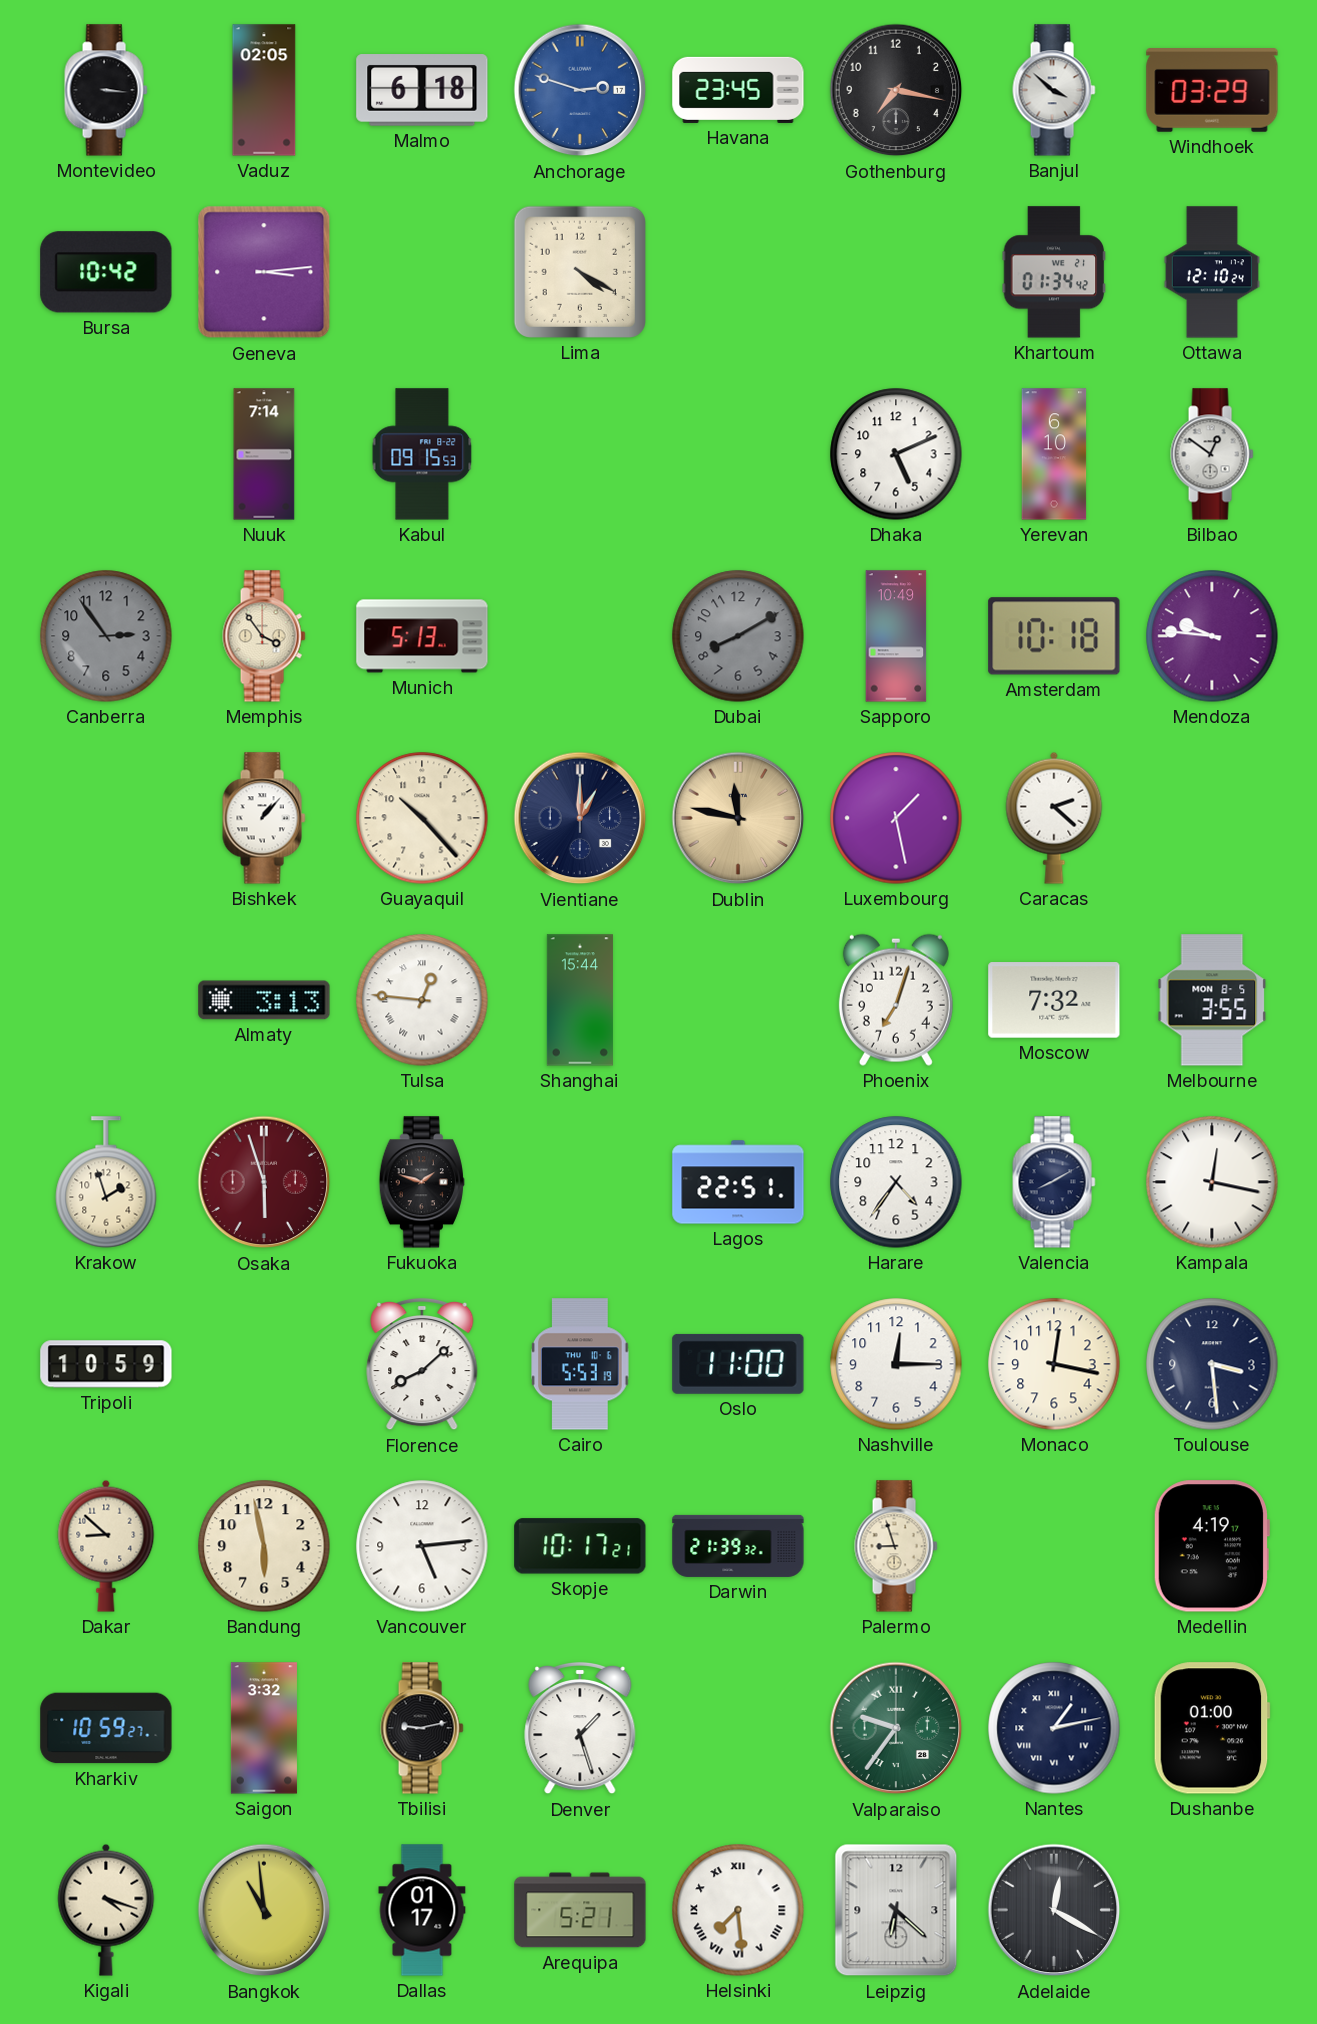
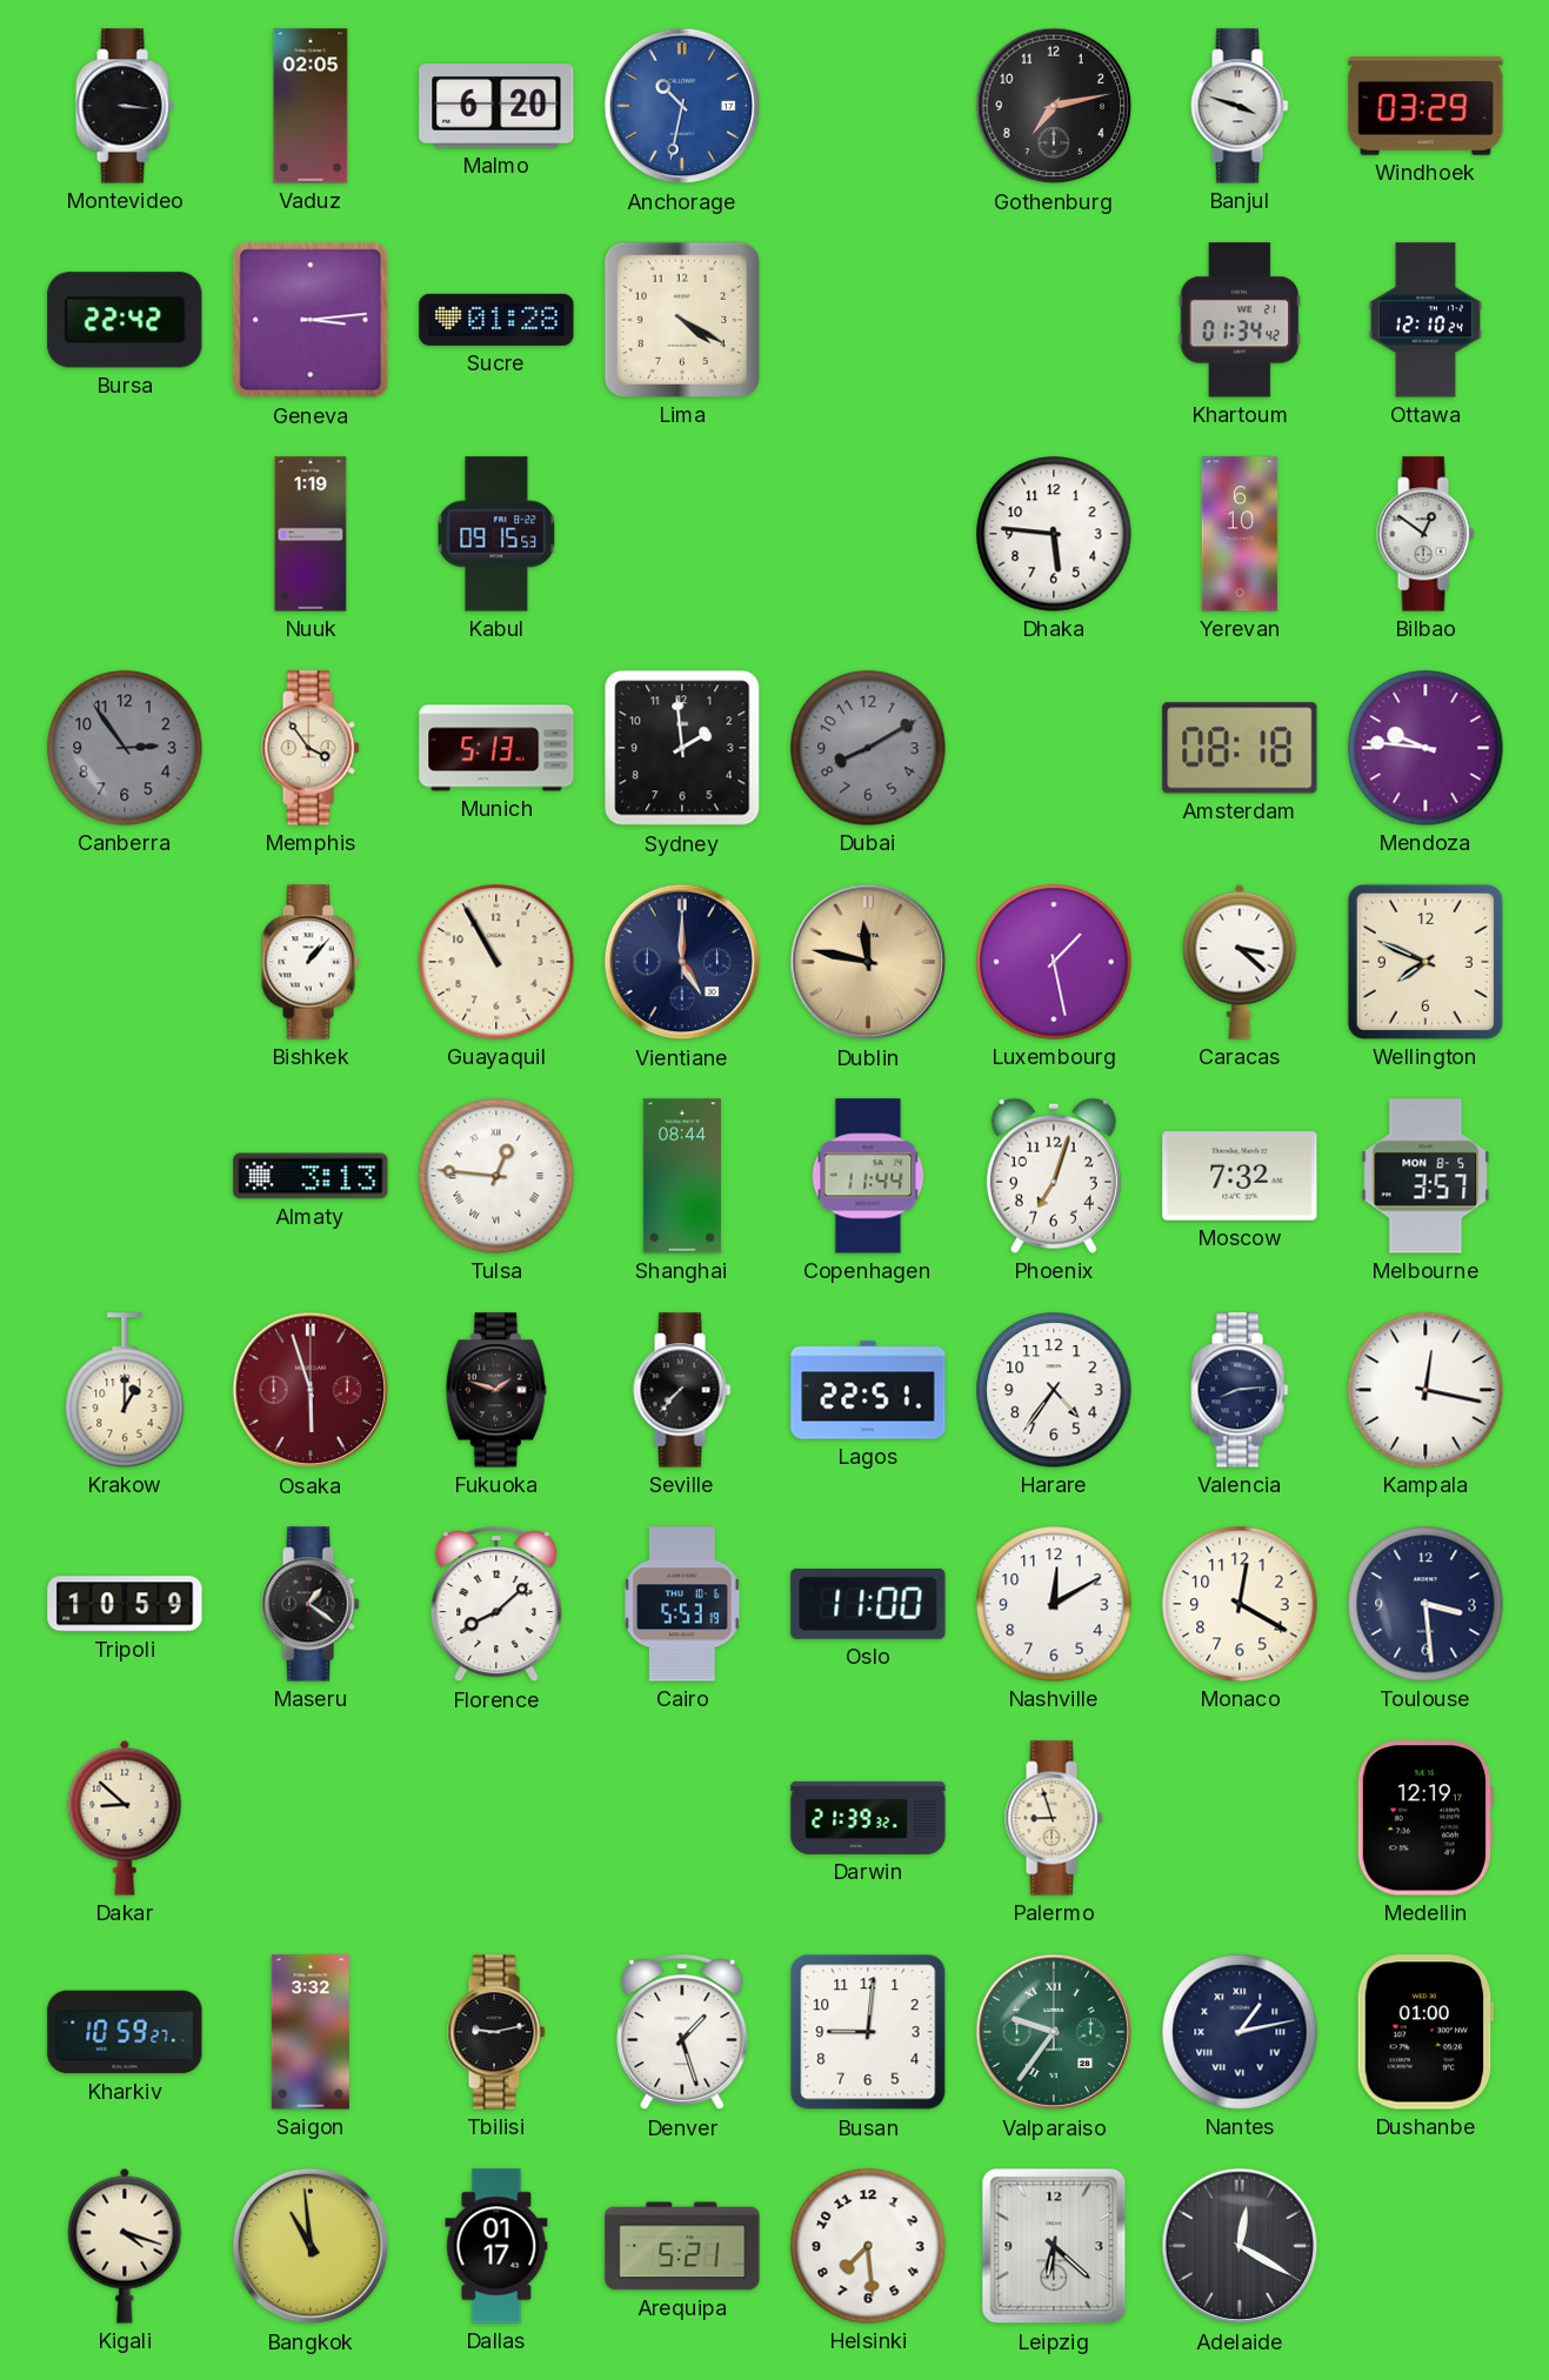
Malmo: 6:18 -> 6:20 (496, 106)
Anchorage: 2:48 -> 10:32 (682, 106)
Havana: 23:45 -> none (738, 90)
Gothenburg: 7:17 -> 7:13 (1054, 106)
Banjul: 3:52 -> 3:48 (1240, 106)
Bursa: 10:42 -> 22:42 (125, 320)
Sucre: none -> 01:28 (496, 320)
Nuuk: 7:14 -> 1:19 (311, 534)
Dhaka: 5:11 -> 5:46 (1054, 534)
Sydney: none -> 1:59 (682, 748)
Sapporo: 10:49 -> none (896, 636)
Amsterdam: 10:18 -> 08:18 (1240, 748)
Guayaquil: 10:23 -> 10:55 (496, 962)
Vientiane: 1:00 -> 5:00 (682, 962)
Caracas: 2:22 -> 3:22 (1240, 962)
Wellington: none -> 7:49 (1426, 962)
Shanghai: 15:44 -> 08:44 (682, 1176)
Copenhagen: none -> 11:44 (868, 1176)
Melbourne: 3:55 -> 3:57 (1426, 1176)
Krakow: 1:57 -> 1:00 (125, 1390)
Seville: none -> 7:37 (682, 1390)
Valencia: 8:10 -> 8:14 (1240, 1390)
Maseru: none -> 1:21 (311, 1604)
Nashville: 12:15 -> 12:10 (1054, 1604)
Monaco: 12:17 -> 12:20 (1240, 1604)
Bandung: 5:58 -> none (264, 1546)
Vancouver: 5:14 -> none (422, 1546)
Skopje: 10:17 -> none (580, 1546)
Medellin: 4:19 -> 12:19 (1424, 1818)
Busan: none -> 9:01 (868, 2032)
Helsinki numerals: Roman -> Arabic (868, 2246)
